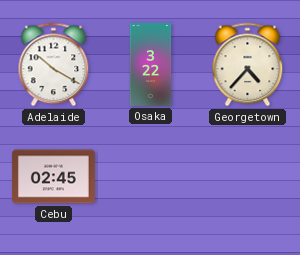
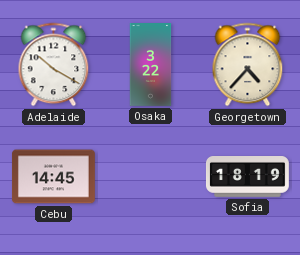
Cebu: 02:45 -> 14:45 (53, 177)
Sofia: none -> 18:19 (247, 177)
